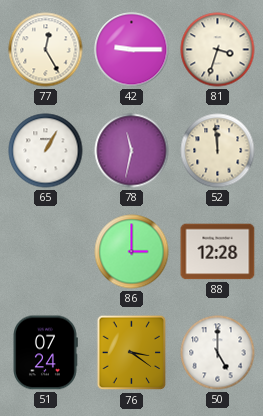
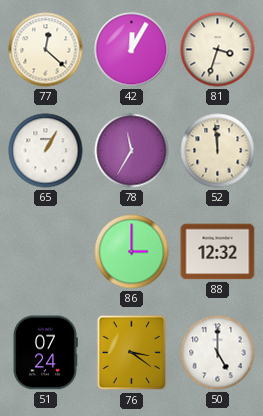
77: 12:25 -> 12:22 (46, 50)
42: 9:15 -> 12:05 (132, 50)
78: 11:32 -> 11:35 (132, 151)
88: 12:28 -> 12:32 (218, 252)
